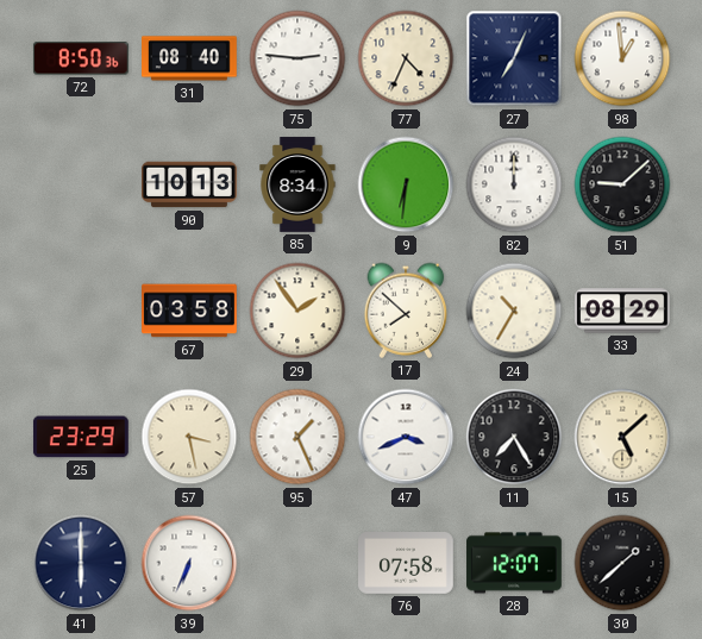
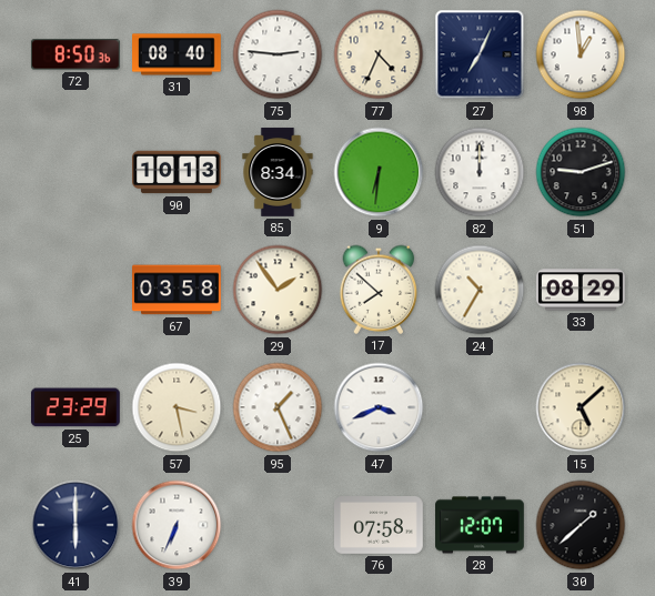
51: 9:08 -> 9:12 (581, 172)
11: 7:25 -> none (514, 437)
